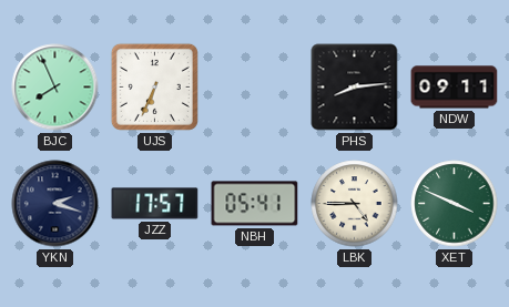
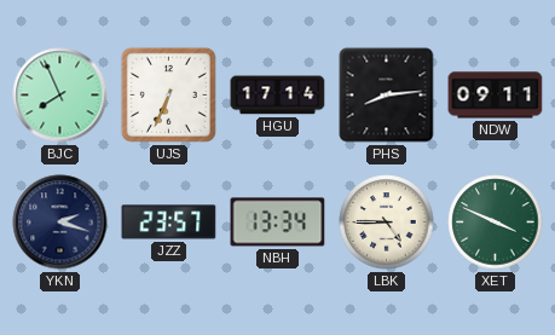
HGU: none -> 17:14 (278, 96)
JZZ: 17:57 -> 23:57 (169, 223)
NBH: 05:41 -> 13:34 (278, 223)
